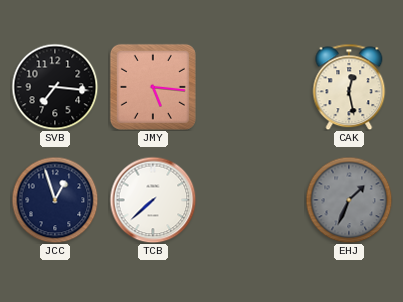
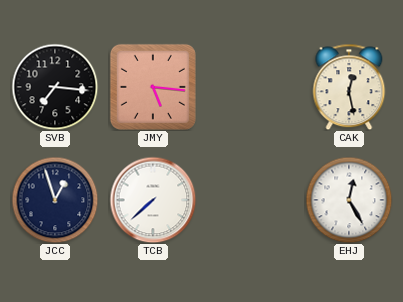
EHJ: 1:34 -> 12:25 (349, 200)
EHJ dial: grey -> white (349, 200)
